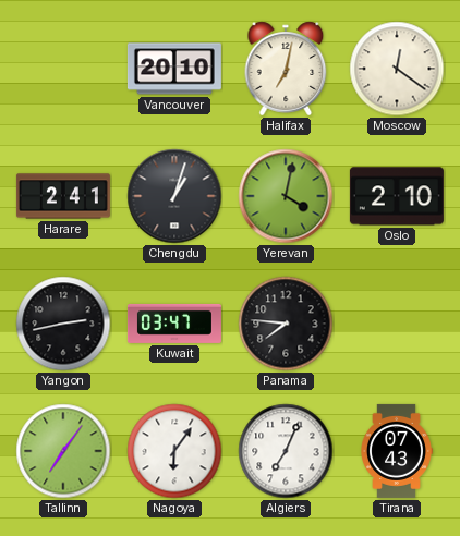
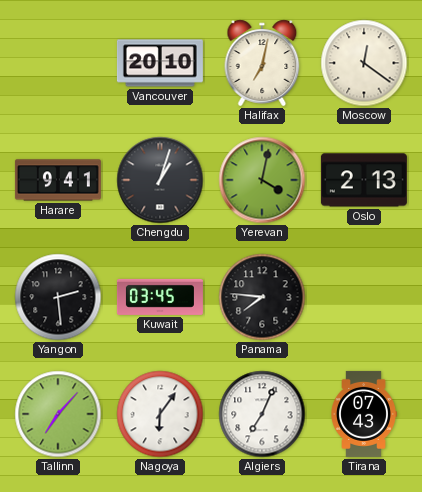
Harare: 2:41 -> 9:41 (58, 180)
Oslo: 2:10 -> 2:13 (364, 180)
Yangon: 2:43 -> 2:29 (58, 297)
Kuwait: 03:47 -> 03:45 (160, 297)
Tallinn: 7:06 -> 7:07 (58, 414)
